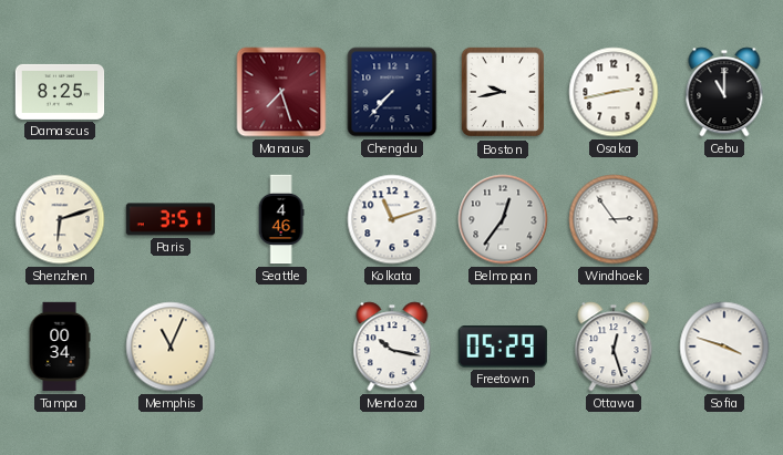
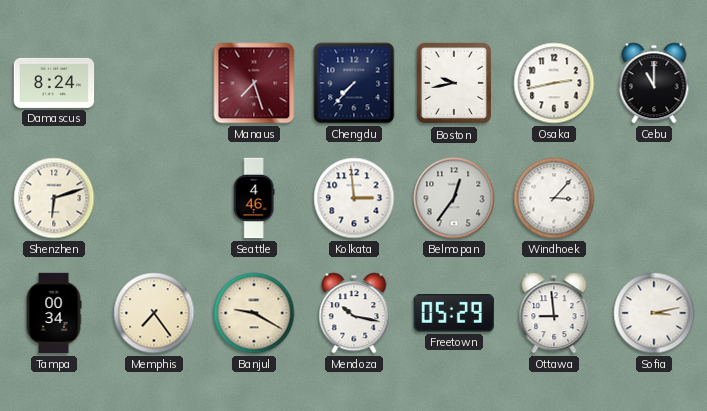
Damascus: 8:25 -> 8:24 (54, 83)
Paris: 3:51 -> none (171, 219)
Kolkata: 11:12 -> 2:59 (354, 198)
Windhoek: 2:54 -> 3:07 (554, 198)
Memphis: 11:04 -> 7:24 (154, 313)
Banjul: none -> 9:20 (254, 313)
Ottawa: 12:27 -> 8:59 (554, 313)
Sofia: 3:48 -> 3:13 (654, 313)
